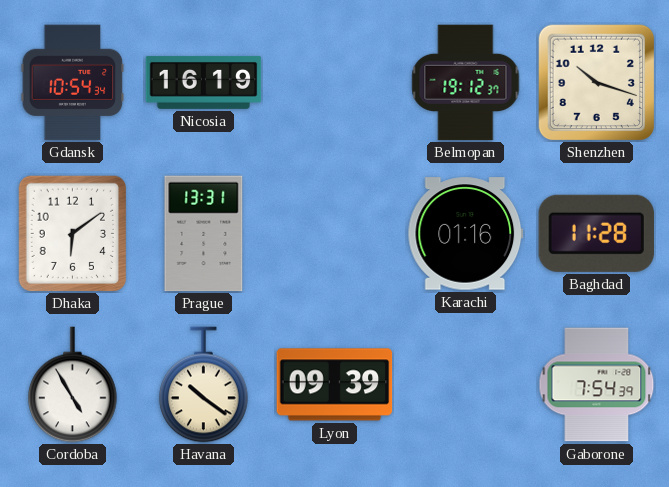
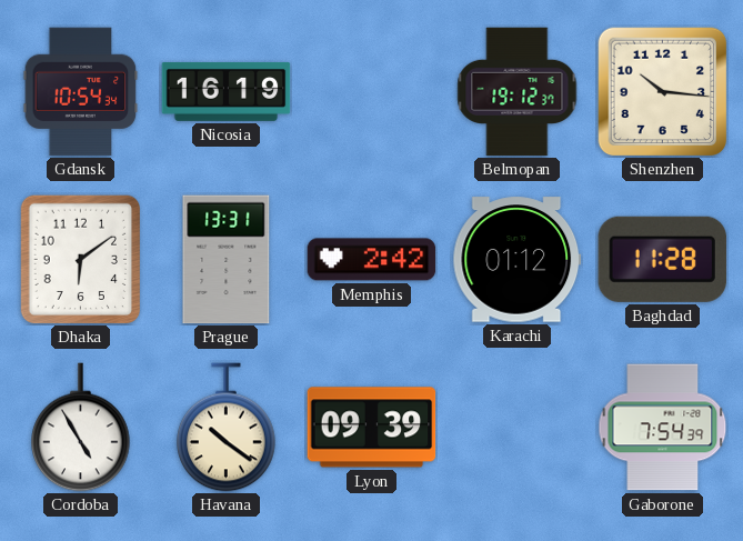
Shenzhen: 10:18 -> 10:16 (662, 91)
Memphis: none -> 2:42 (372, 260)
Karachi: 01:16 -> 01:12 (518, 260)
